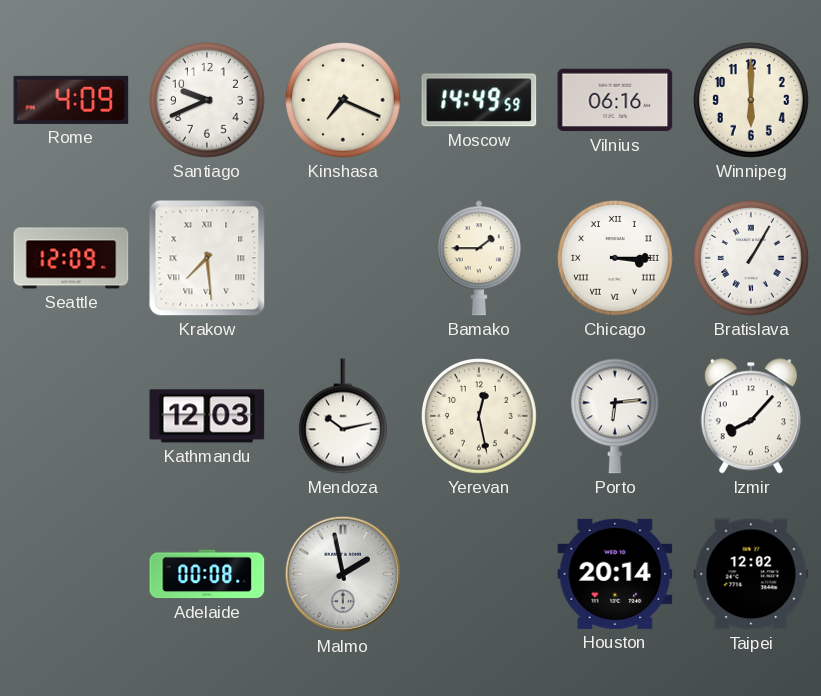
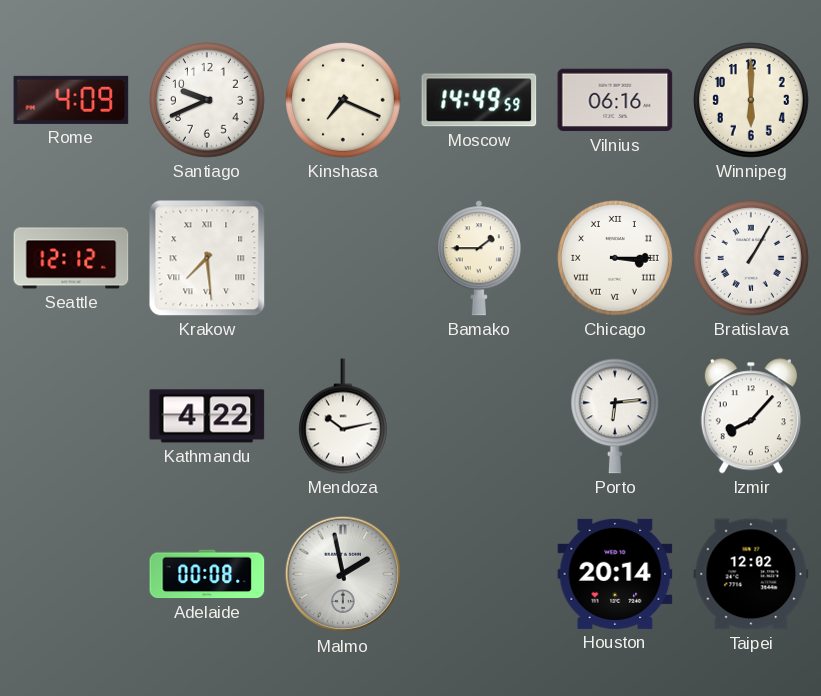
Seattle: 12:09 -> 12:12 (71, 258)
Kathmandu: 12:03 -> 4:22 (207, 416)
Yerevan: 12:28 -> none (480, 417)
